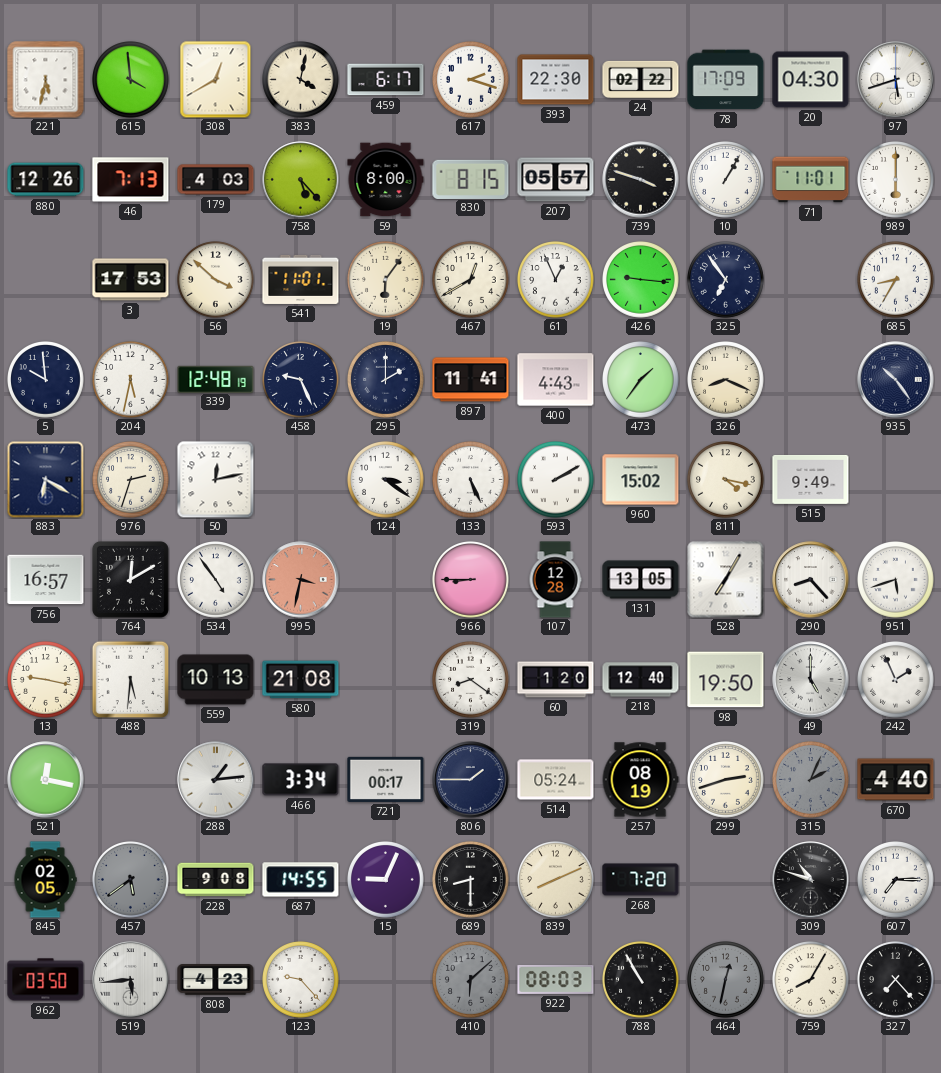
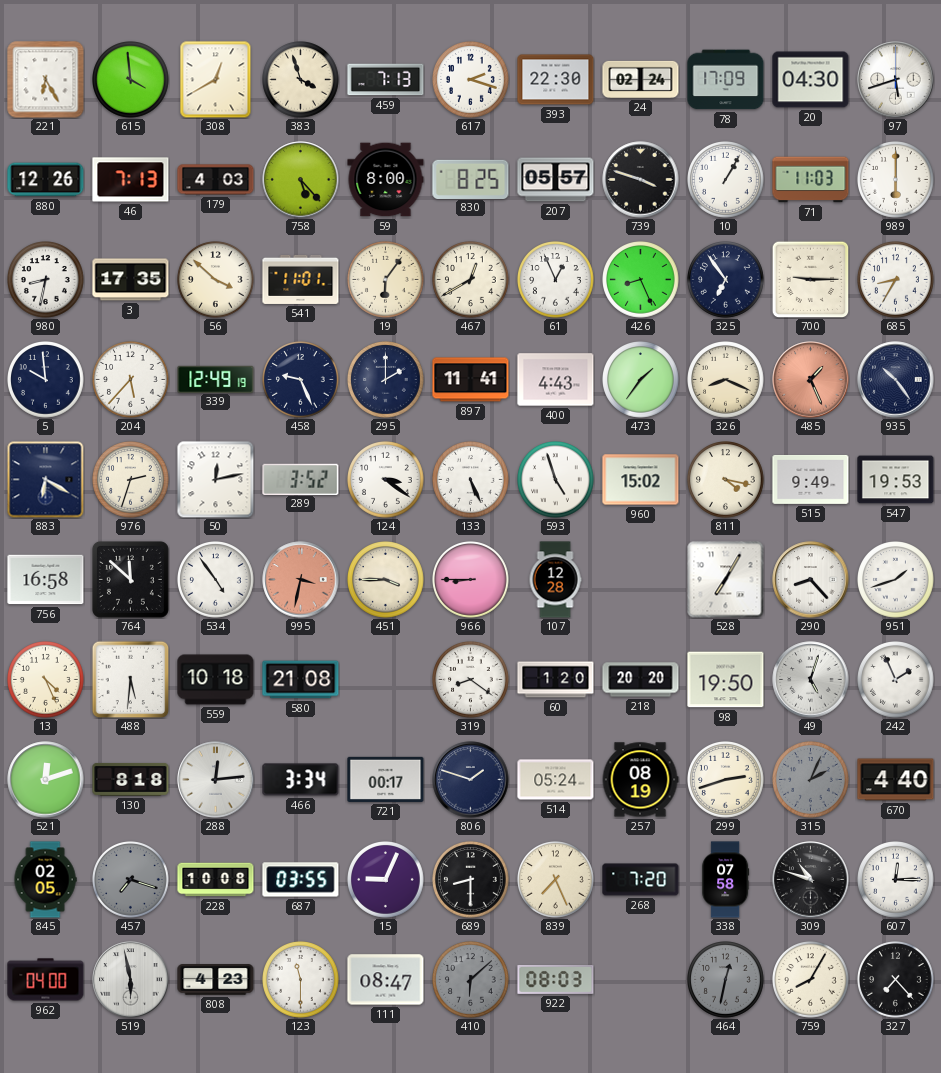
221: 5:32 -> 6:25 (46, 80)
383: 4:02 -> 3:57 (301, 80)
459: 6:17 -> 7:13 (386, 80)
24: 02:22 -> 02:24 (641, 79)
830: 8:15 -> 8:25 (471, 179)
71: 11:01 -> 11:03 (811, 180)
980: none -> 8:32 (46, 280)
3: 17:53 -> 17:35 (131, 280)
426: 9:16 -> 8:26 (641, 280)
700: none -> 9:15 (810, 279)
204: 5:32 -> 5:37 (131, 380)
339: 12:48 -> 12:49 (216, 379)
485: none -> 1:26 (811, 380)
289: none -> 3:52 (301, 479)
593: 2:10 -> 4:57 (556, 480)
547: none -> 19:53 (896, 480)
756: 16:57 -> 16:58 (46, 580)
764: 12:10 -> 11:52 (130, 579)
451: none -> 3:45 (386, 580)
131: 13:05 -> none (641, 580)
951: 5:42 -> 1:42 (896, 580)
13: 9:17 -> 4:26 (46, 680)
559: 10:13 -> 10:18 (216, 680)
218: 12:40 -> 20:20 (641, 680)
49: 5:00 -> 5:03 (811, 680)
521: 12:17 -> 12:12 (46, 780)
130: none -> 8:18 (131, 779)
288: 1:14 -> 12:14 (216, 780)
806: 1:45 -> 1:48 (471, 780)
457: 5:39 -> 7:18 (131, 880)
228: 9:08 -> 10:08 (216, 880)
687: 14:55 -> 03:55 (301, 880)
839: 8:11 -> 7:26 (556, 880)
338: none -> 07:58 (726, 880)
607: 7:15 -> 12:15 (896, 880)
962: 03:50 -> 04:00 (46, 980)
519: 5:44 -> 5:58 (131, 980)
123: 9:23 -> 11:30 (301, 980)
111: none -> 08:47 (386, 980)
788: 10:55 -> none (641, 980)
